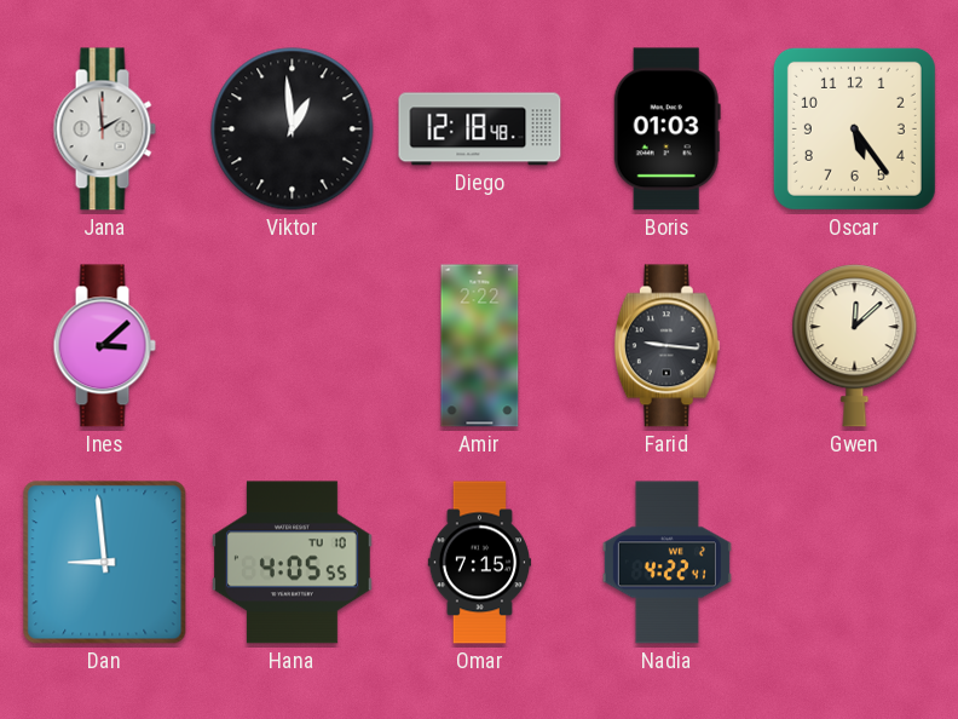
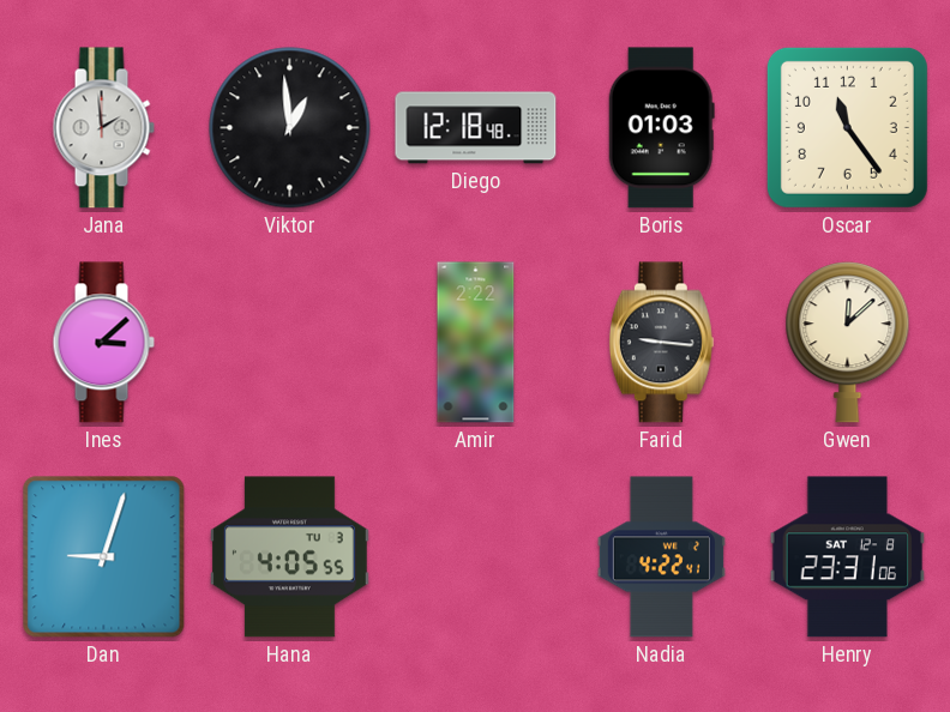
Oscar: 5:24 -> 11:24 (847, 127)
Dan: 8:59 -> 9:03 (104, 557)
Hana date: TU 10 -> TU 3 (289, 557)
Omar: 7:15 -> none (479, 563)
Henry: none -> 23:31 (848, 557)
